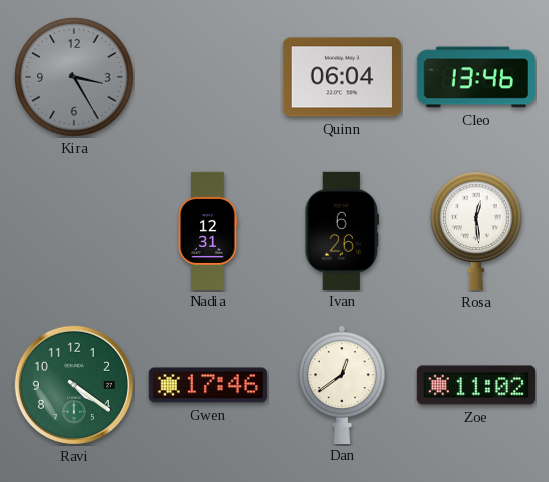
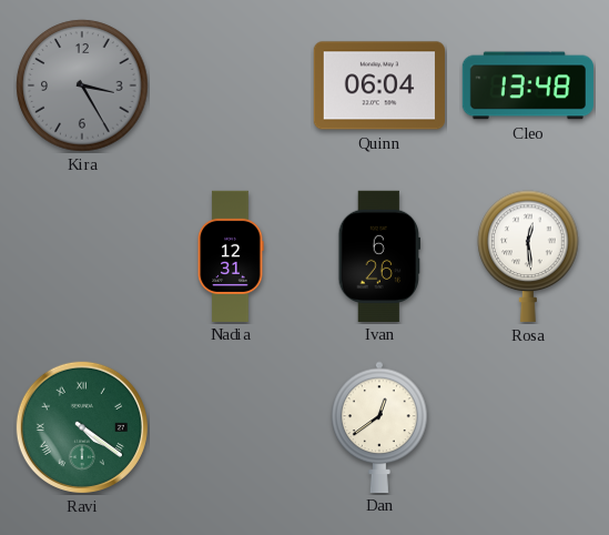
Cleo: 13:46 -> 13:48 (527, 85)
Ravi numerals: Arabic -> Roman (82, 427)
Gwen: 17:46 -> none (207, 385)
Zoe: 11:02 -> none (475, 385)
